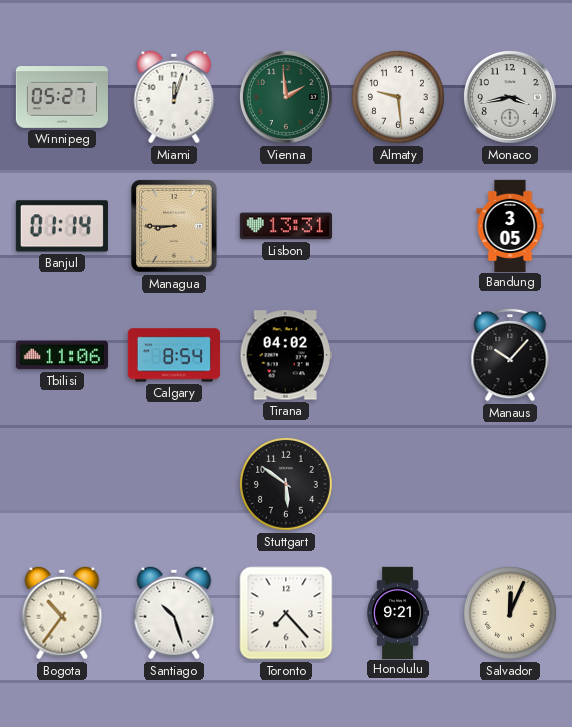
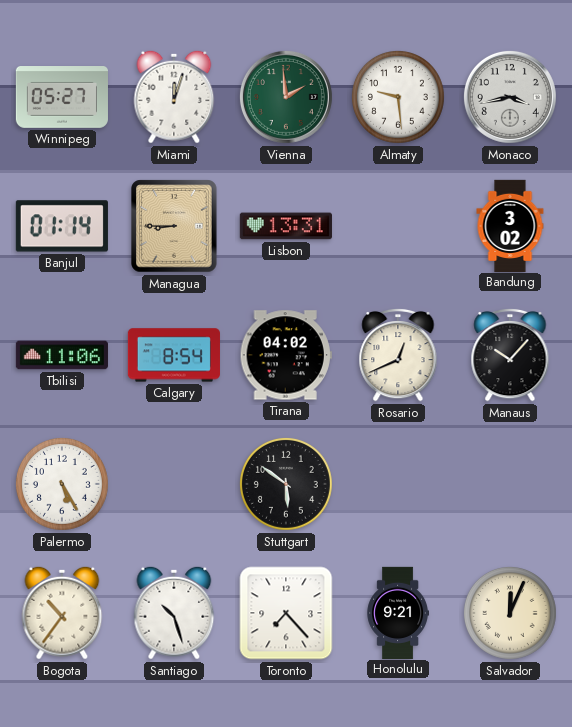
Bandung: 3:05 -> 3:02 (510, 225)
Rosario: none -> 12:41 (398, 355)
Palermo: none -> 5:25 (62, 484)
